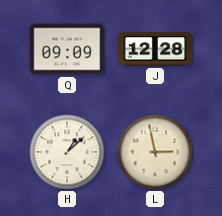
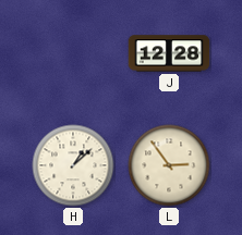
Q: 09:09 -> none (67, 49)
L: 2:58 -> 2:54 (169, 165)
